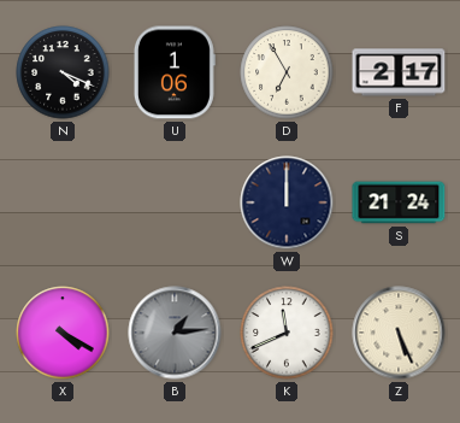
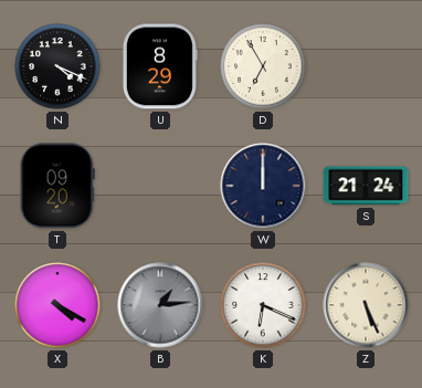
U: 1:06 -> 8:29 (160, 66)
F: 2:17 -> none (399, 72)
T: none -> 09:20 (57, 186)
K: 11:41 -> 6:19 (263, 305)
